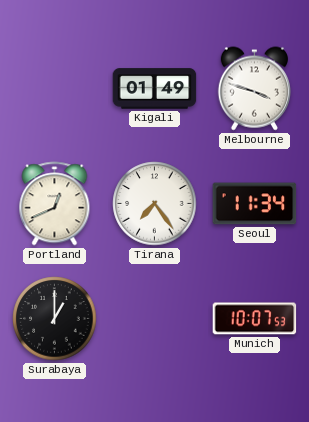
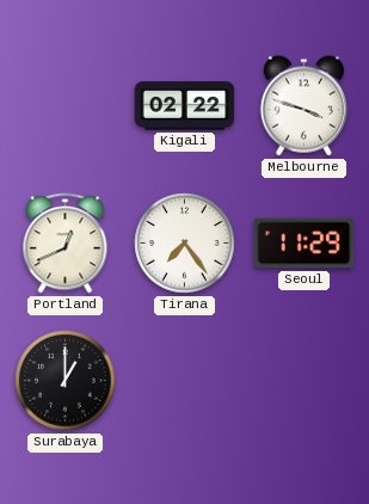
Kigali: 01:49 -> 02:22 (185, 106)
Seoul: 11:34 -> 11:29 (305, 244)
Munich: 10:07 -> none (255, 319)
